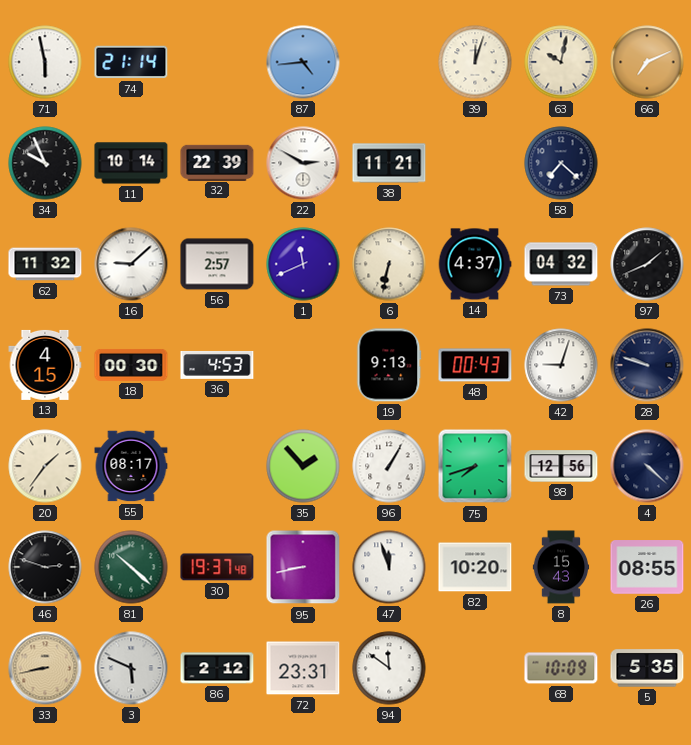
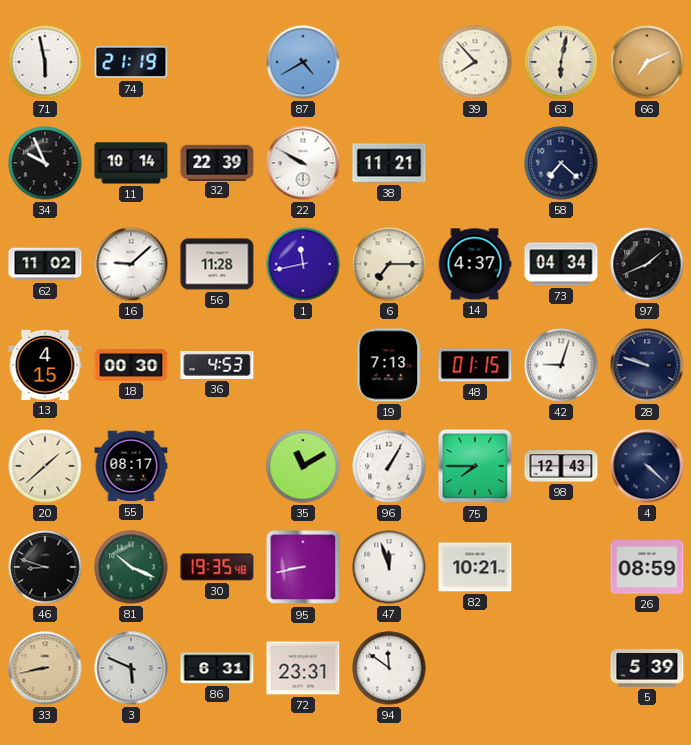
74: 21:14 -> 21:19 (131, 62)
87: 4:44 -> 4:40 (303, 62)
39: 12:03 -> 7:53 (475, 62)
63: 10:02 -> 6:02 (561, 62)
22: 2:50 -> 9:50 (303, 163)
62: 11:32 -> 11:02 (45, 264)
56: 2:57 -> 11:28 (217, 264)
1: 11:41 -> 11:43 (303, 264)
6: 6:32 -> 7:15 (389, 264)
73: 04:32 -> 04:34 (561, 264)
19: 9:13 -> 7:13 (389, 365)
48: 00:43 -> 01:15 (475, 365)
20: 1:36 -> 1:38 (45, 466)
35: 1:53 -> 11:10 (303, 466)
75: 7:42 -> 7:45 (475, 466)
98: 12:56 -> 12:43 (561, 466)
46: 2:48 -> 8:48 (45, 567)
81: 10:22 -> 10:19 (131, 567)
30: 19:37 -> 19:35 (217, 567)
82: 10:20 -> 10:21 (475, 567)
8: 15:43 -> none (561, 567)
26: 08:55 -> 08:59 (647, 567)
86: 2:12 -> 6:31 (217, 668)
68: 10:09 -> none (561, 668)
5: 5:35 -> 5:39 (647, 668)
